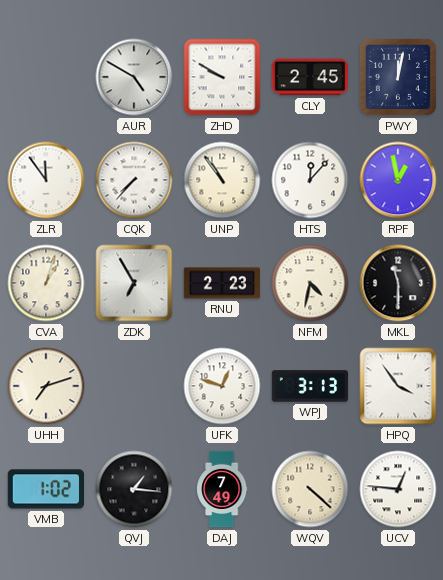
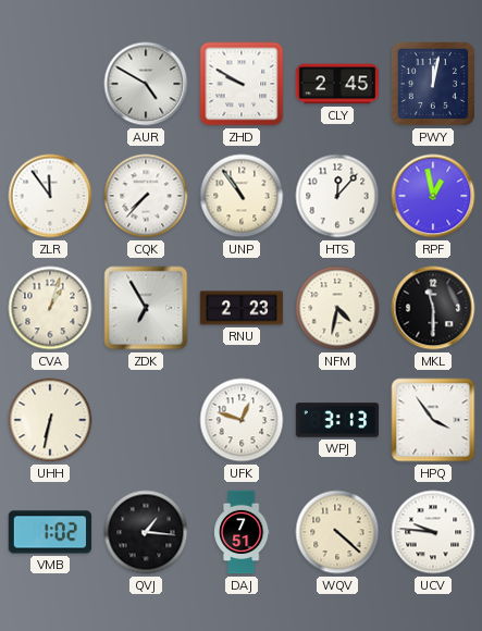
UHH: 7:12 -> 6:32 (50, 420)
DAJ: 7:49 -> 7:51 (242, 532)
UCV: 12:46 -> 9:46 (433, 532)
